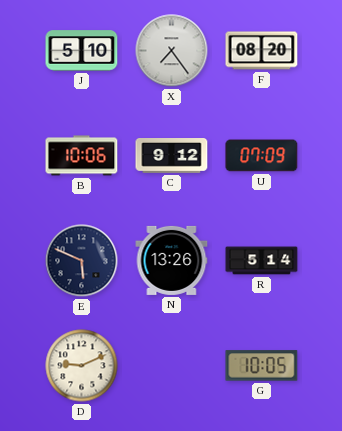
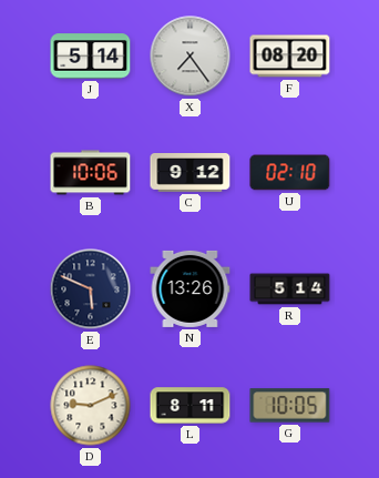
J: 5:10 -> 5:14 (91, 57)
U: 07:09 -> 02:10 (290, 173)
L: none -> 8:11 (191, 406)
